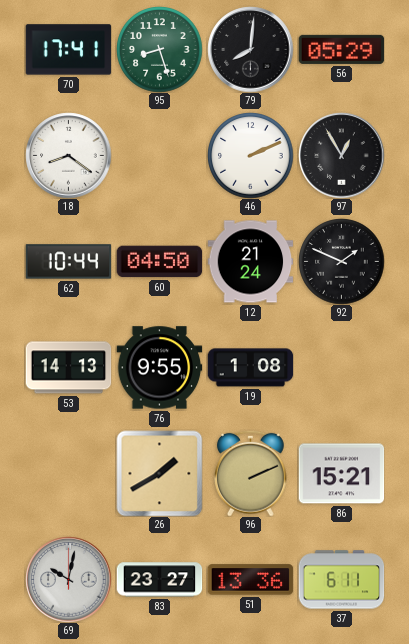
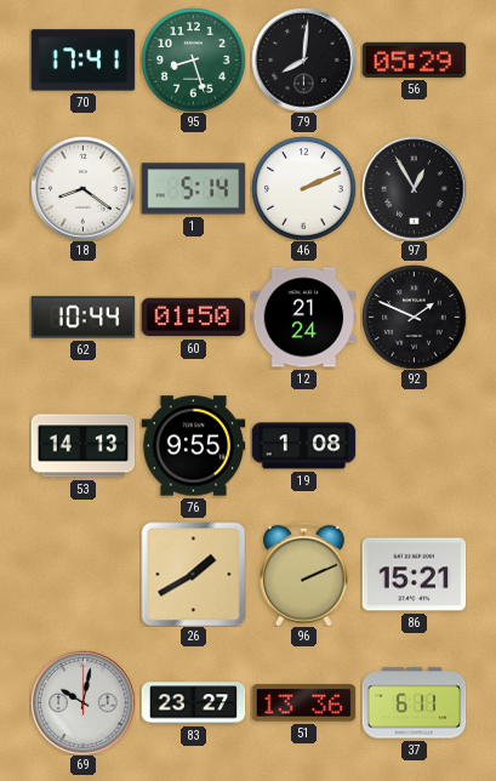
1: none -> 5:14 (193, 189)
60: 04:50 -> 01:50 (193, 318)
